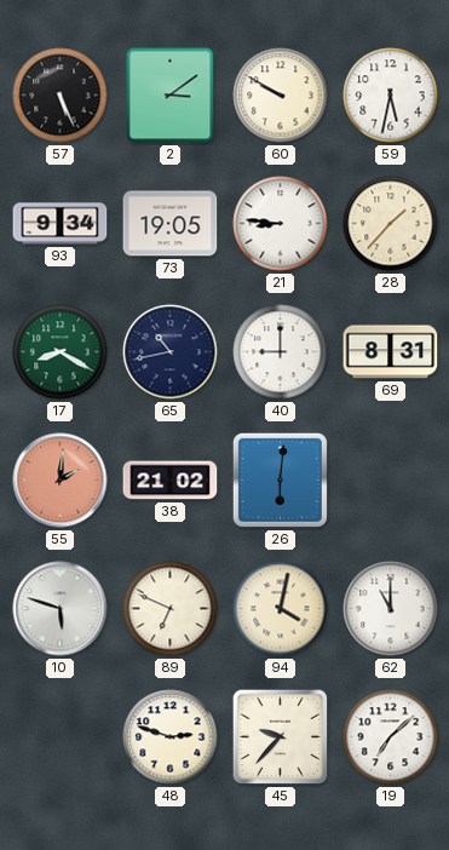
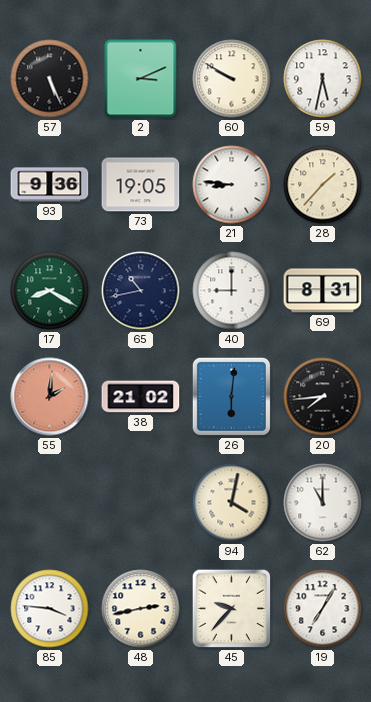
2: 3:09 -> 3:11 (141, 79)
93: 9:34 -> 9:36 (50, 185)
20: none -> 7:44 (323, 397)
10: 5:48 -> none (61, 609)
89: 6:49 -> none (171, 609)
85: none -> 3:46 (50, 609)
48: 2:48 -> 2:43 (141, 609)
19: 7:08 -> 7:05 (323, 609)
